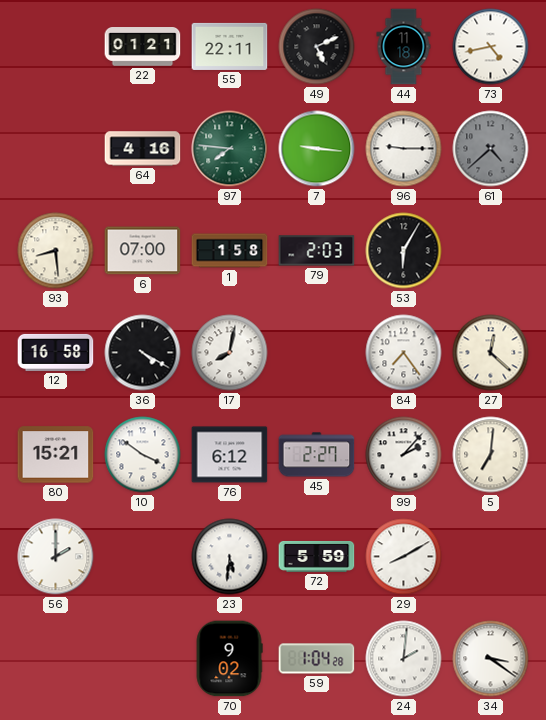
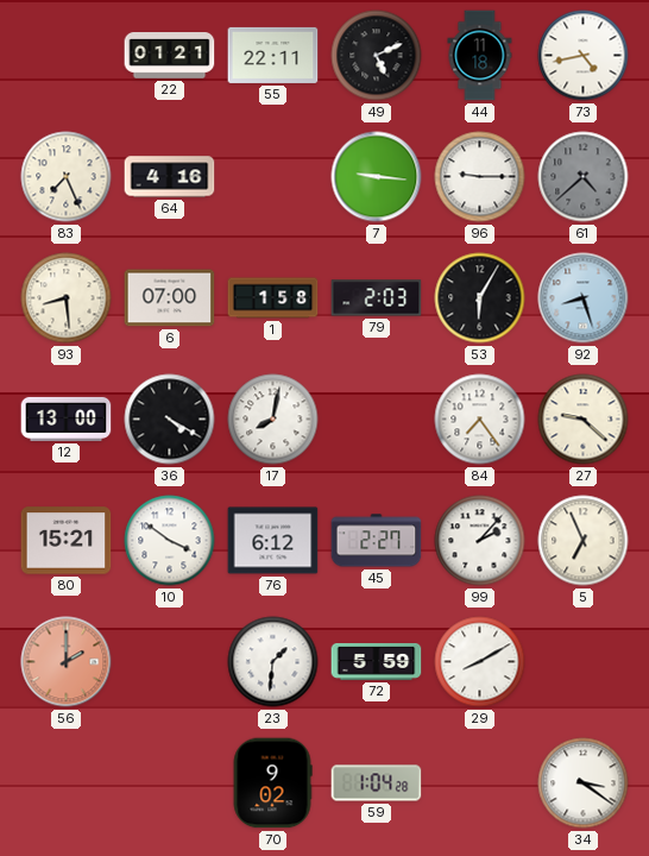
83: none -> 7:26 (67, 177)
97: 7:46 -> none (230, 149)
92: none -> 8:27 (584, 298)
12: 16:58 -> 13:00 (67, 418)
27: 12:22 -> 9:22 (584, 420)
5: 7:01 -> 6:56 (584, 541)
56 dial: white -> salmon (67, 662)
23: 5:31 -> 1:31 (273, 662)
24: 2:01 -> none (404, 659)
